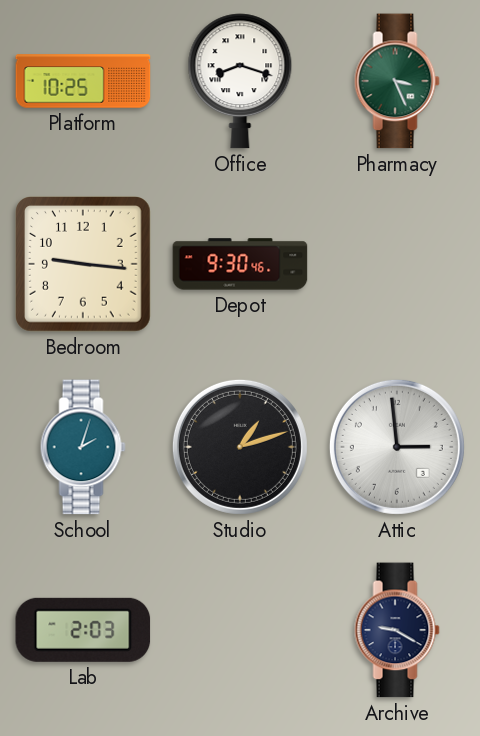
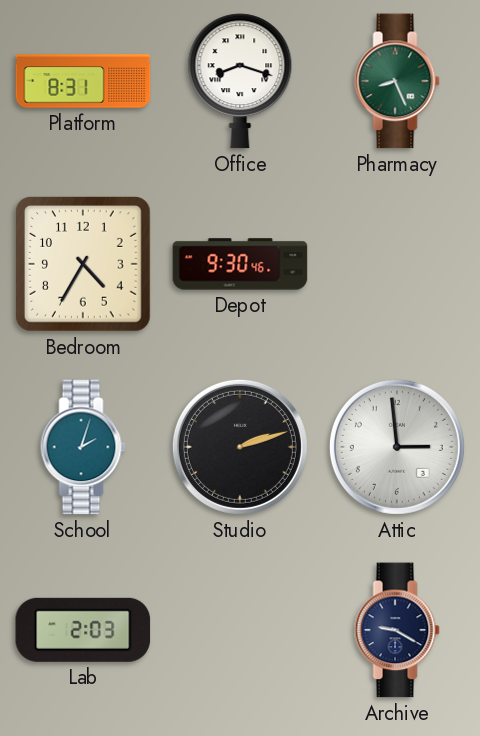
Platform: 10:25 -> 8:31 (83, 81)
Pharmacy: 3:26 -> 8:26 (397, 81)
Bedroom: 9:16 -> 4:35 (84, 265)
Studio: 1:12 -> 2:12 (240, 447)
